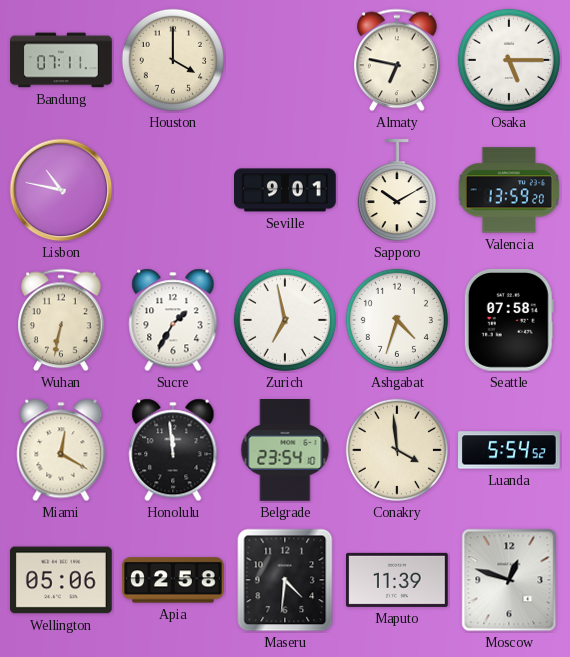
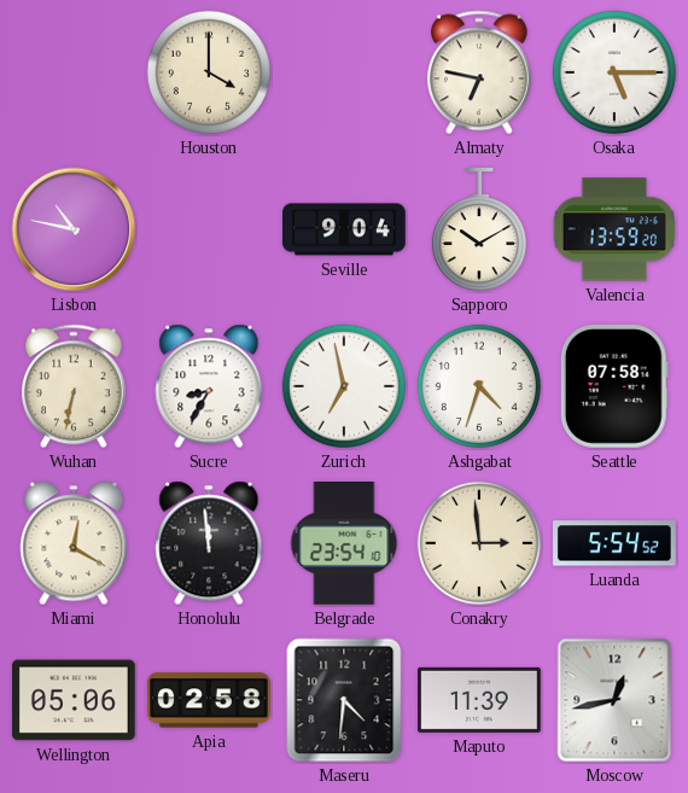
Bandung: 07:11 -> none (61, 60)
Seville: 9:01 -> 9:04 (345, 229)
Sucre: 1:35 -> 8:35 (209, 386)
Conakry: 3:59 -> 2:59 (479, 543)
Moscow: 12:48 -> 12:43 (614, 700)
